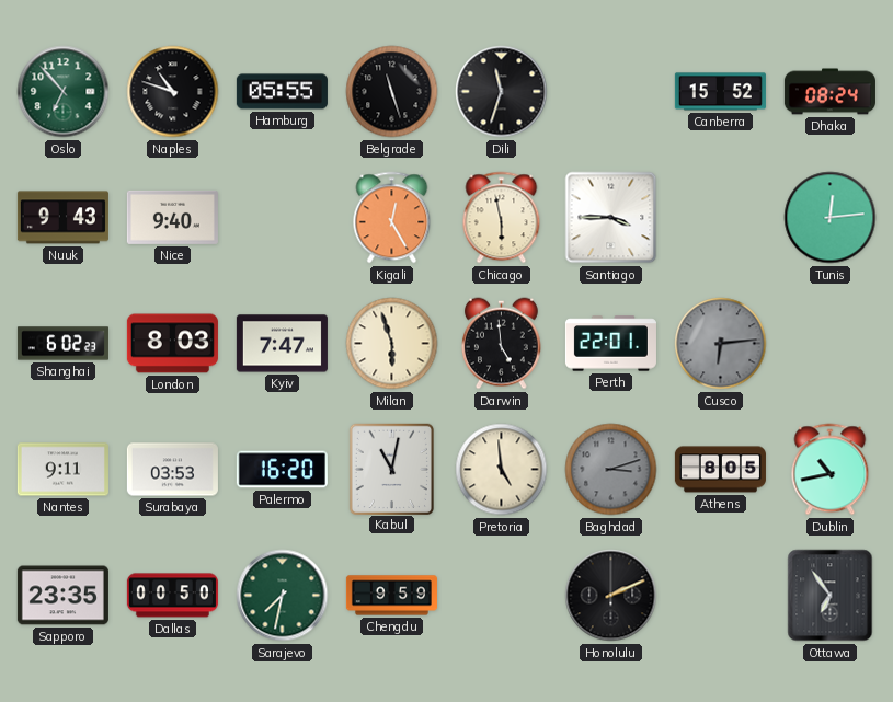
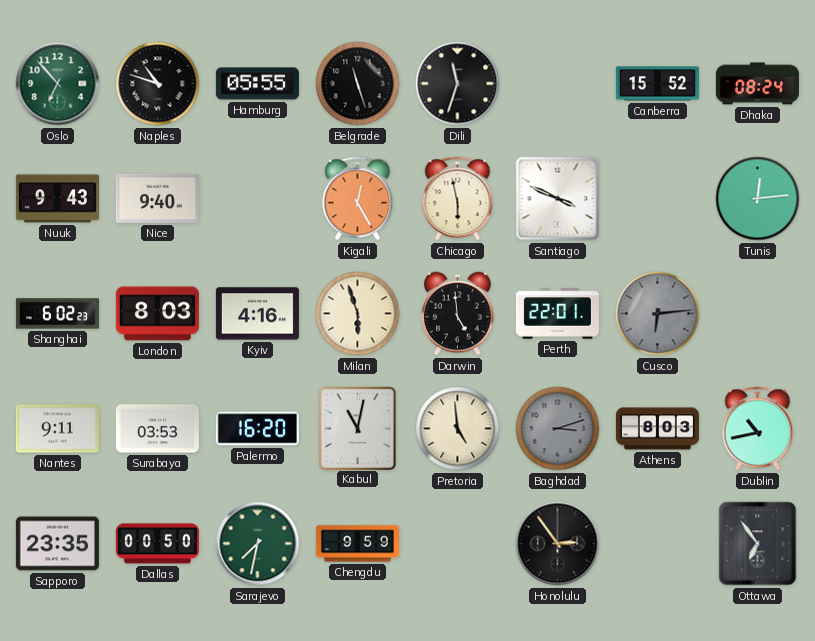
Santiago: 3:45 -> 3:49 (558, 199)
Kyiv: 7:47 -> 4:16 (257, 314)
Athens: 8:05 -> 8:03 (657, 429)
Honolulu: 2:11 -> 2:54 (558, 544)
